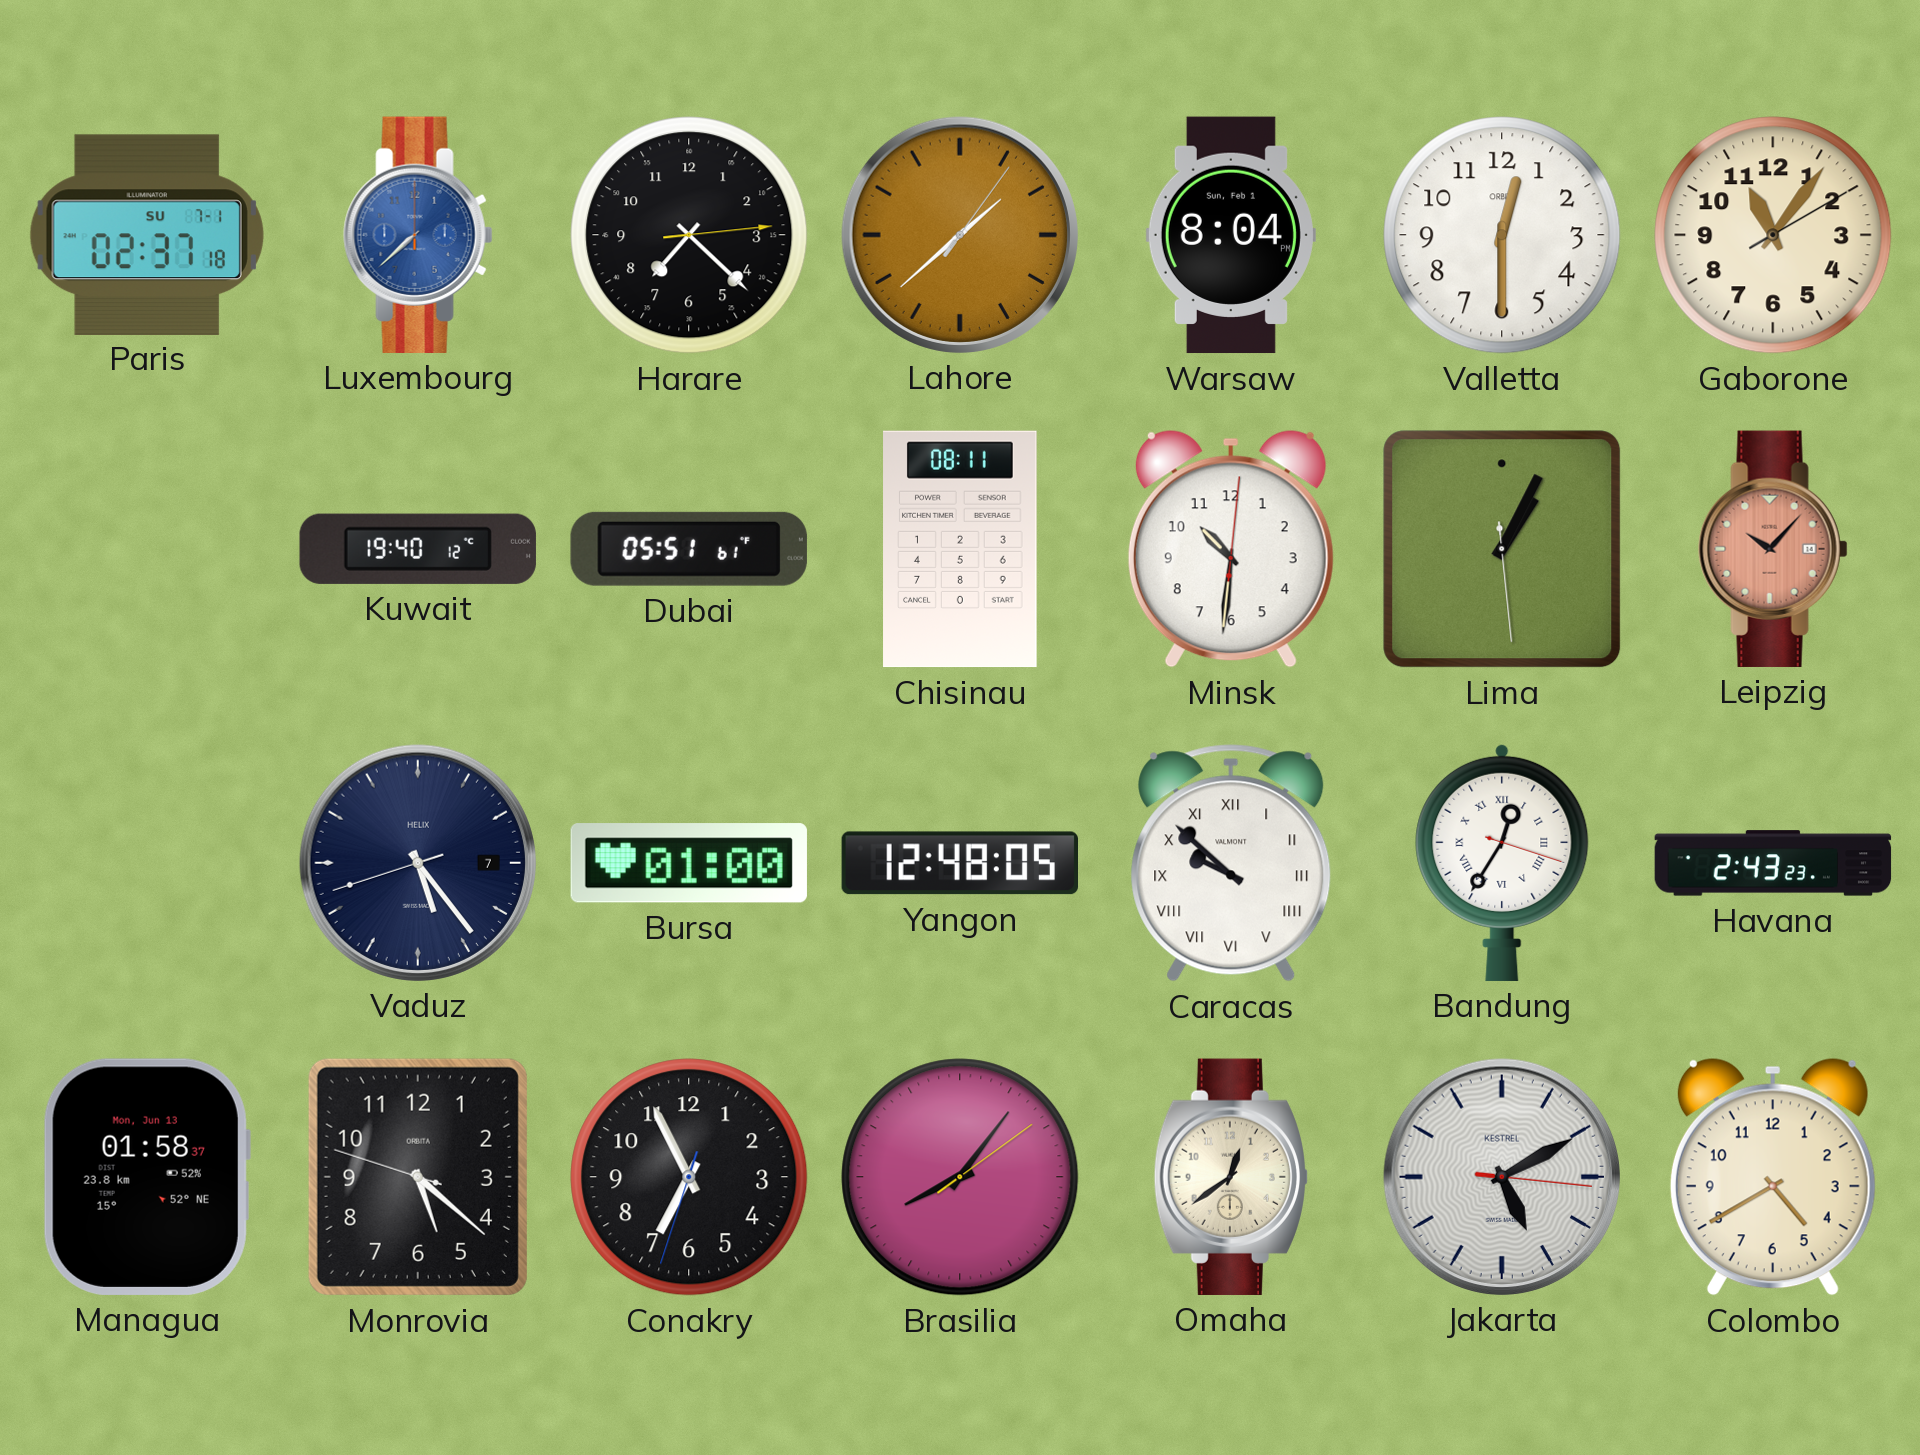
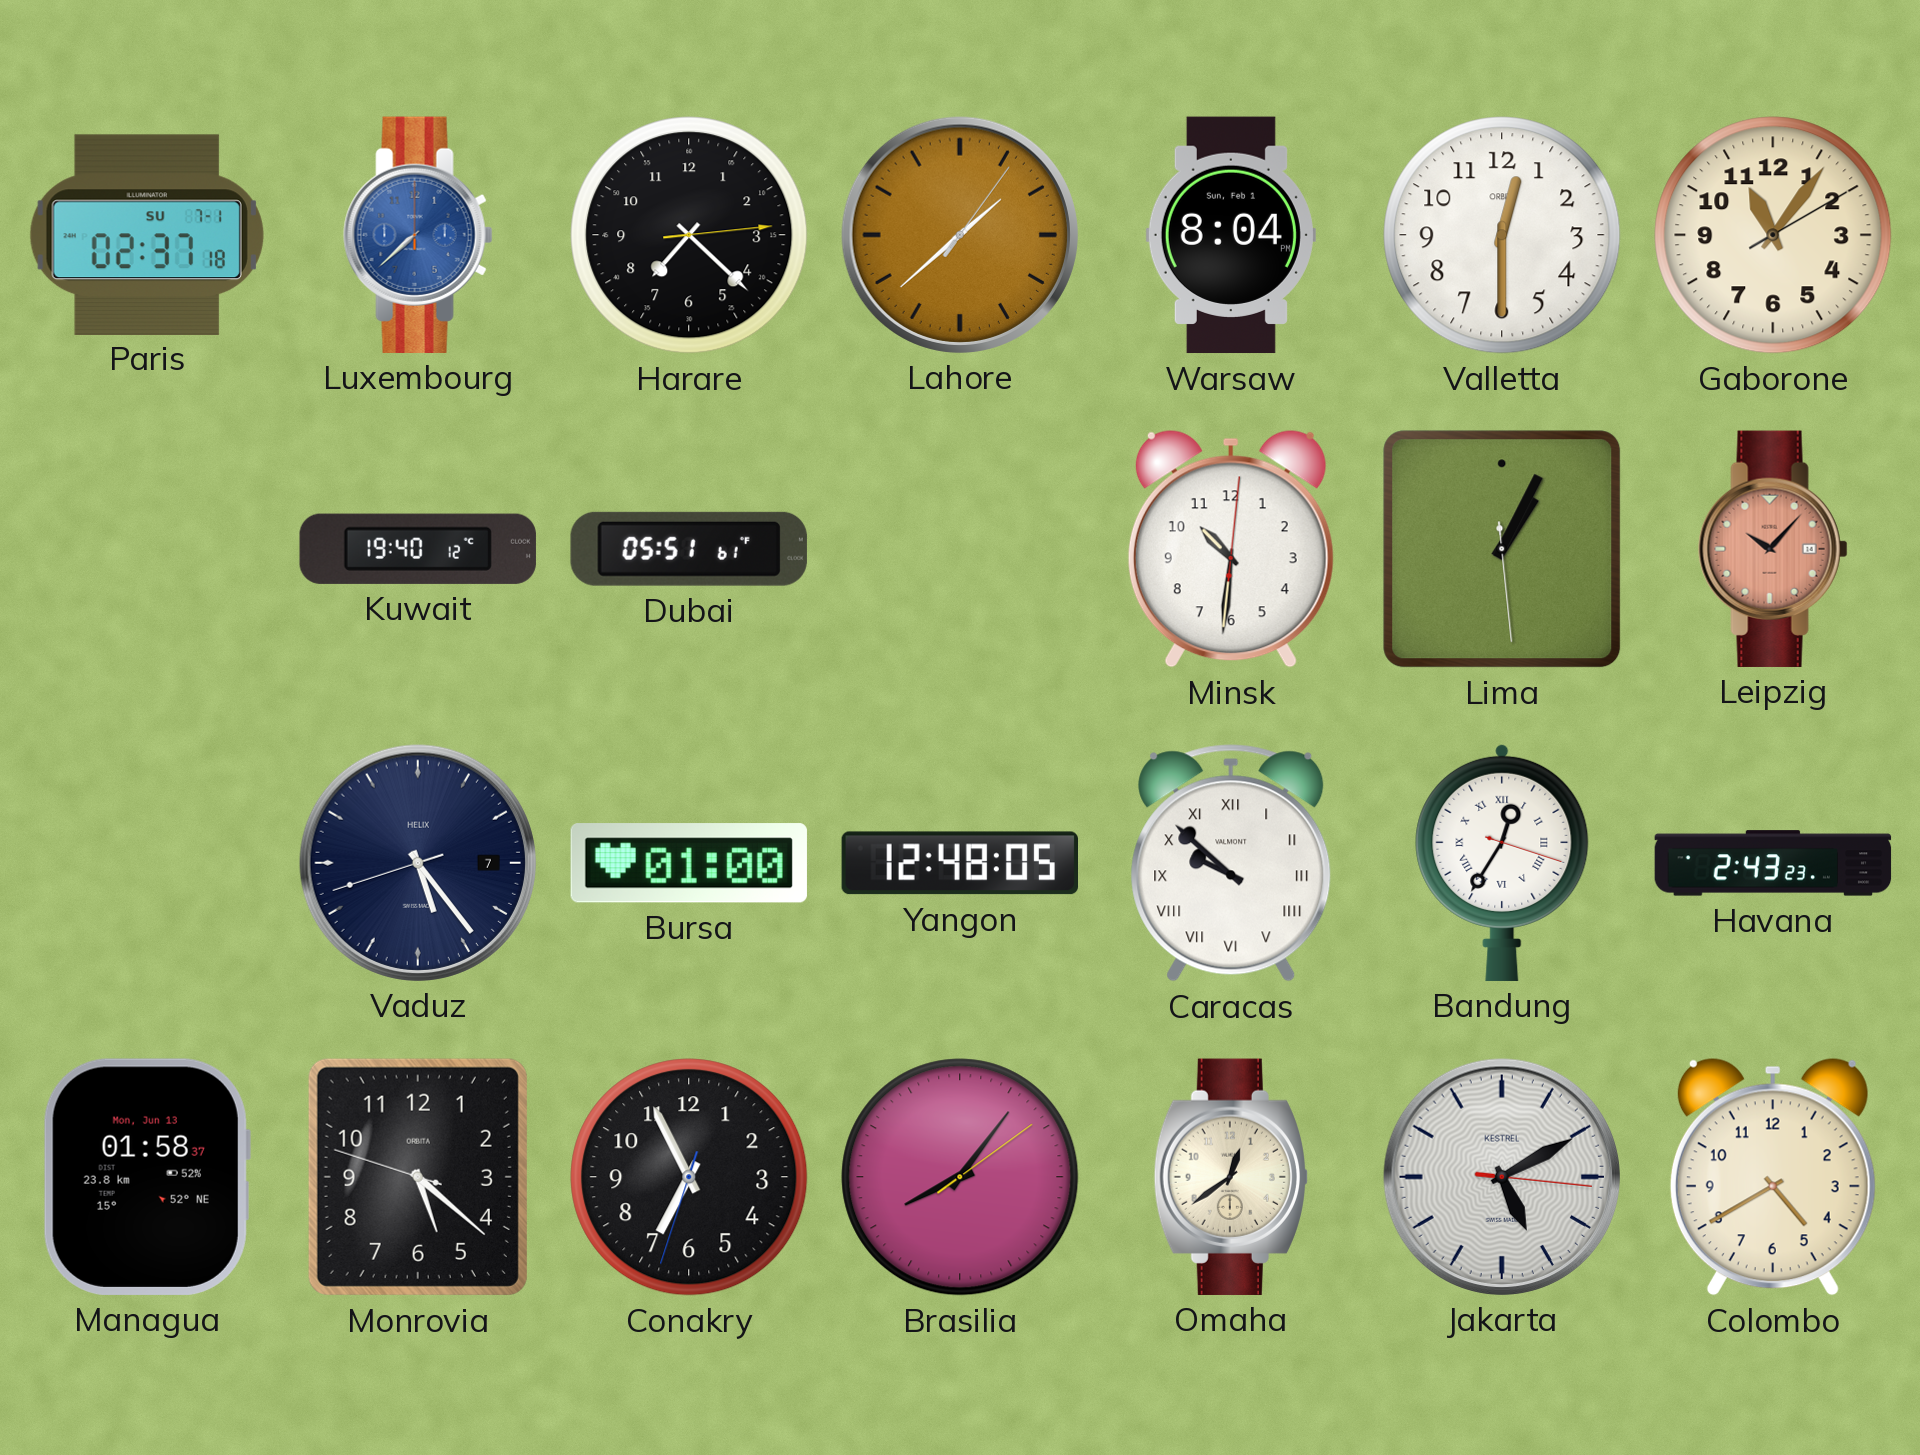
Chisinau: 08:11 -> none (960, 549)
